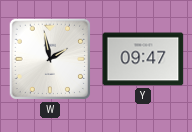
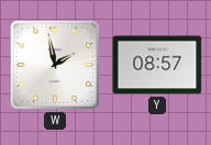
Y: 09:47 -> 08:57 (157, 65)
